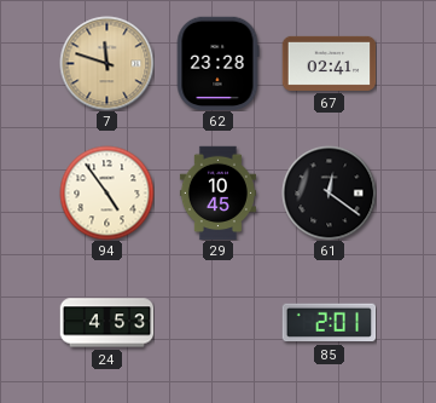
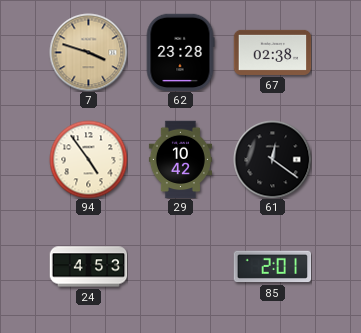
7: 11:48 -> 3:48 (88, 52)
67: 02:41 -> 02:38 (272, 52)
29: 10:45 -> 10:42 (180, 159)
